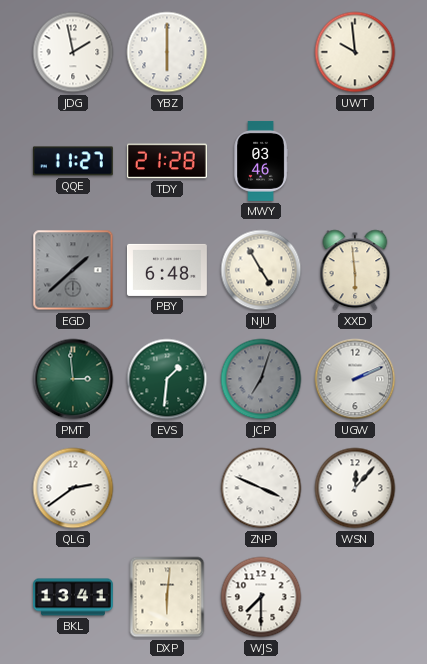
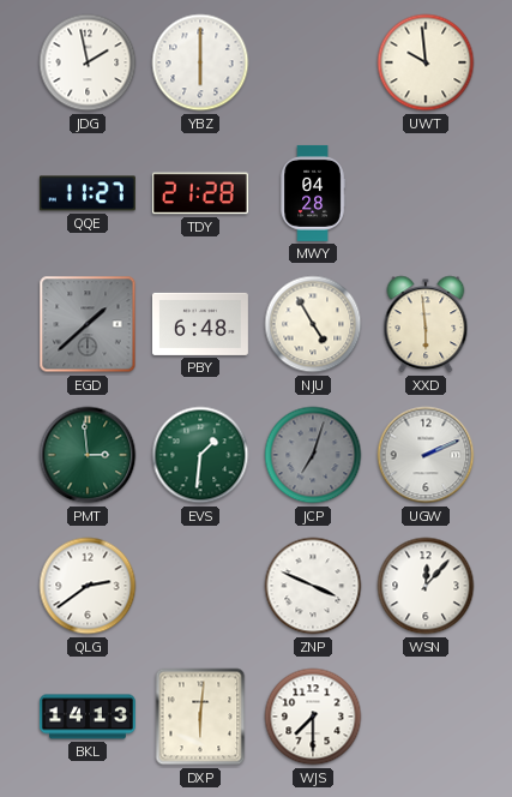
MWY: 03:46 -> 04:28 (313, 193)
BKL: 13:41 -> 14:13 (88, 717)
